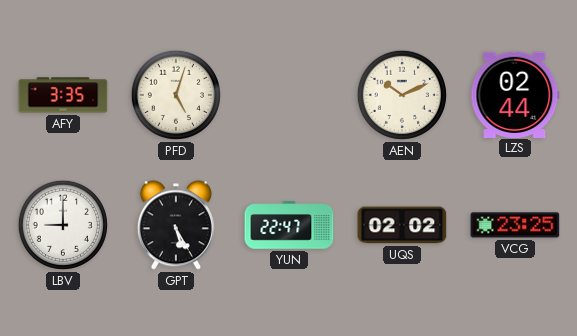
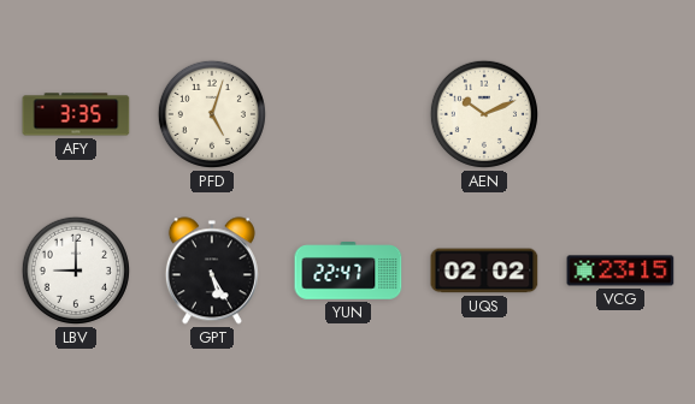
LZS: 02:44 -> none (515, 94)
VCG: 23:25 -> 23:15 (620, 271)
